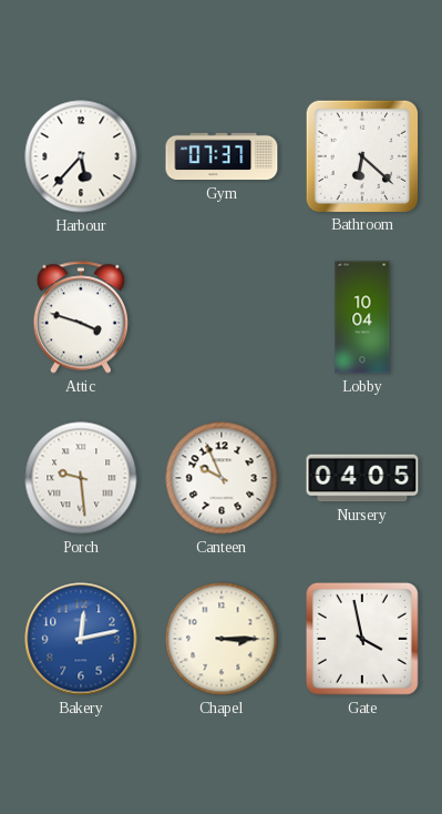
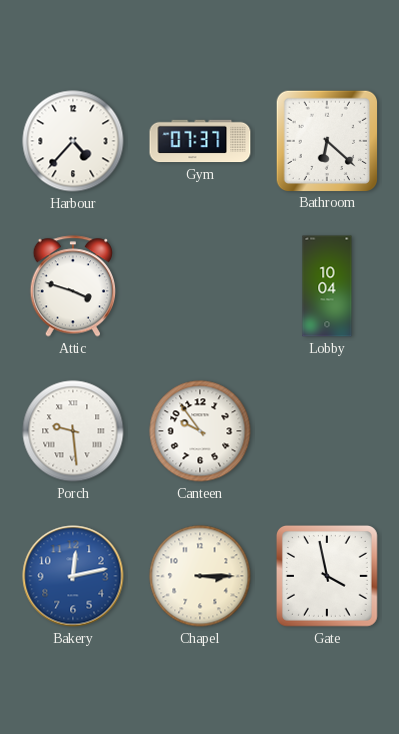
Harbour: 5:37 -> 4:37 (73, 141)
Canteen: 9:56 -> 9:54 (200, 431)
Nursery: 04:05 -> none (362, 478)
